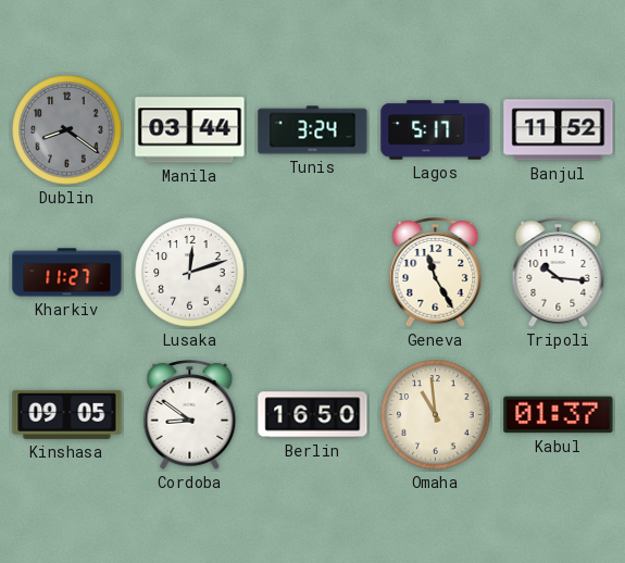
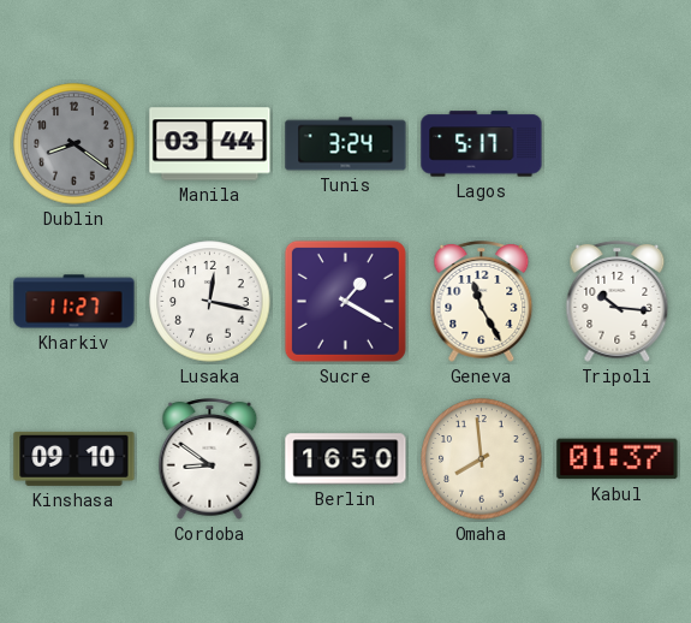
Banjul: 11:52 -> none (559, 130)
Lusaka: 12:12 -> 12:17 (210, 302)
Sucre: none -> 1:20 (345, 301)
Kinshasa: 09:05 -> 09:10 (75, 458)
Omaha: 10:59 -> 7:59 (482, 459)
